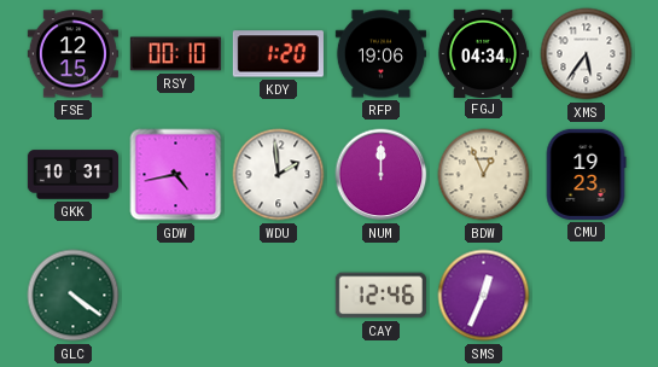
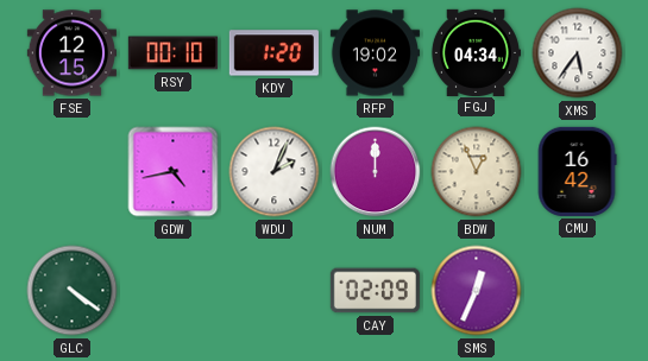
RFP: 19:06 -> 19:02 (375, 53)
GKK: 10:31 -> none (72, 175)
WDU: 1:59 -> 2:04 (275, 172)
CMU: 19:23 -> 16:42 (577, 171)
CAY: 12:46 -> 02:09 (375, 291)
